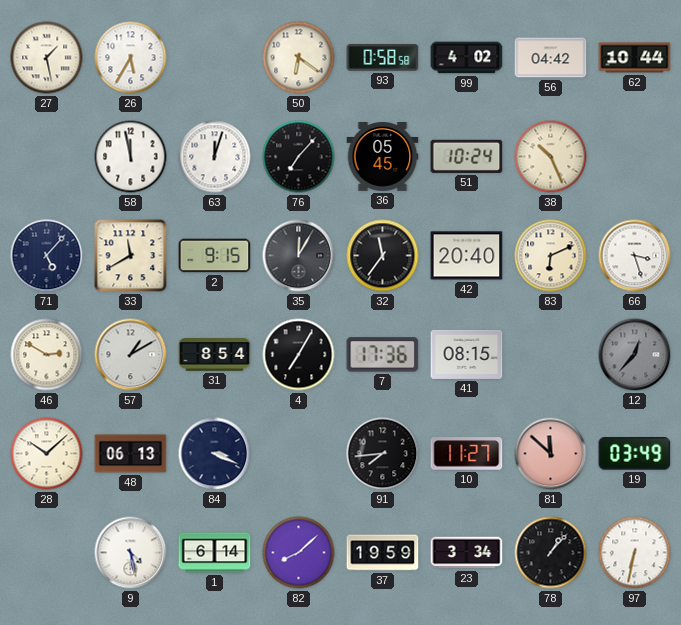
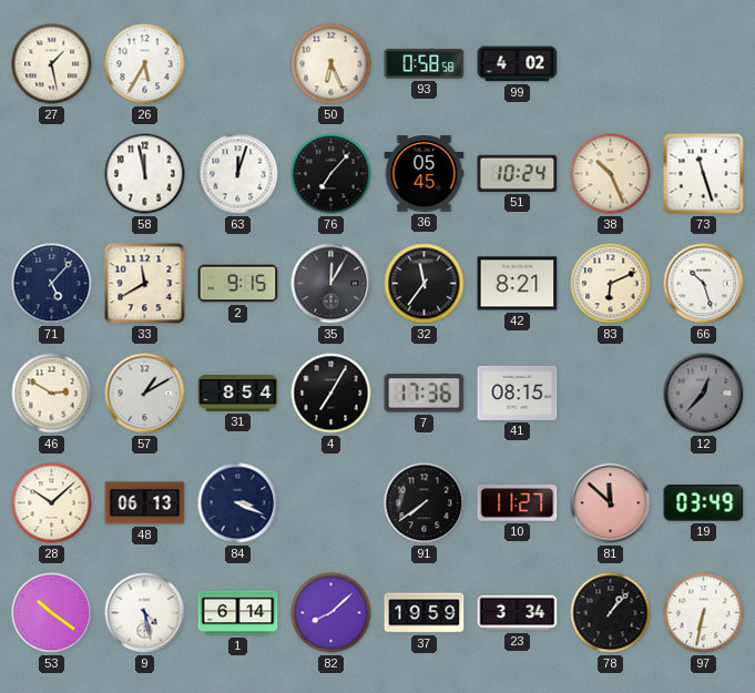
50: 6:21 -> 6:26 (331, 64)
56: 04:42 -> none (551, 58)
62: 10:44 -> none (635, 58)
73: none -> 11:27 (704, 174)
42: 20:40 -> 8:21 (518, 284)
66: 3:27 -> 10:27 (704, 284)
91: 7:44 -> 7:39 (425, 503)
53: none -> 10:21 (52, 613)
